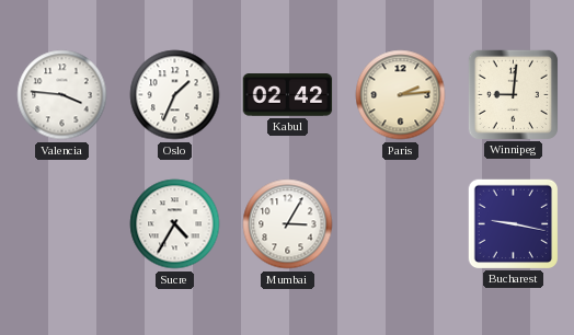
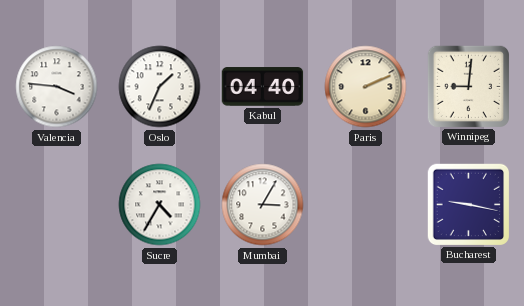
Kabul: 02:42 -> 04:40 (263, 87)
Paris: 2:14 -> 2:11 (366, 87)
